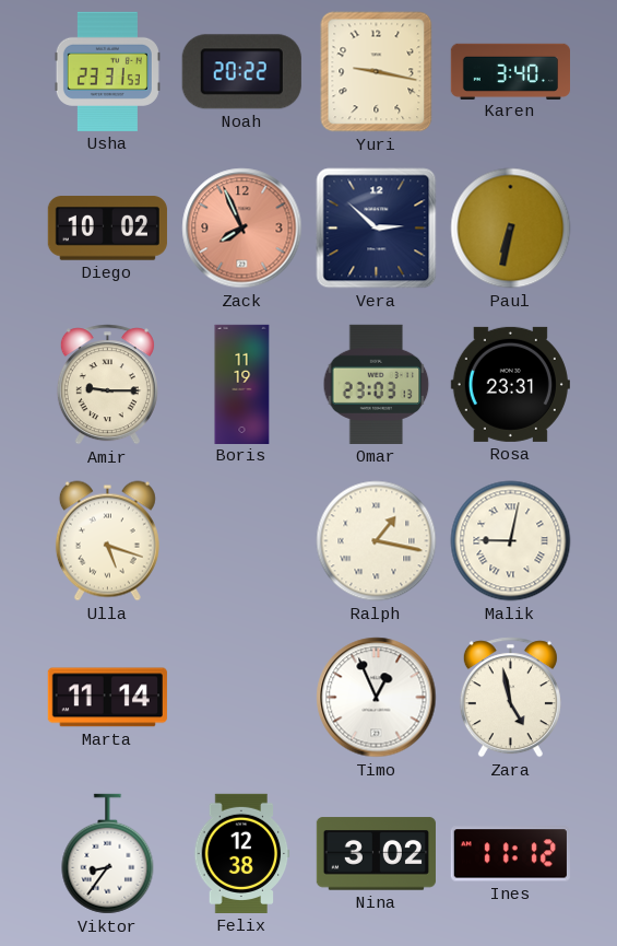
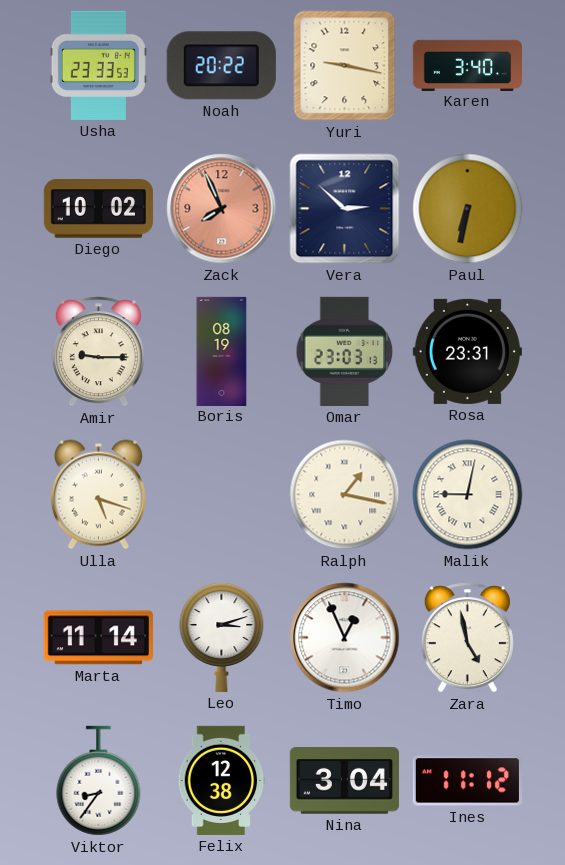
Usha: 23:31 -> 23:33 (98, 65)
Boris: 11:19 -> 08:19 (222, 351)
Leo: none -> 3:12 (222, 638)
Nina: 3:02 -> 3:04 (344, 781)
